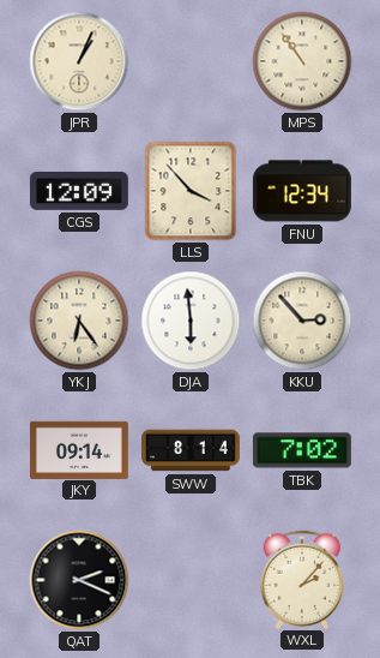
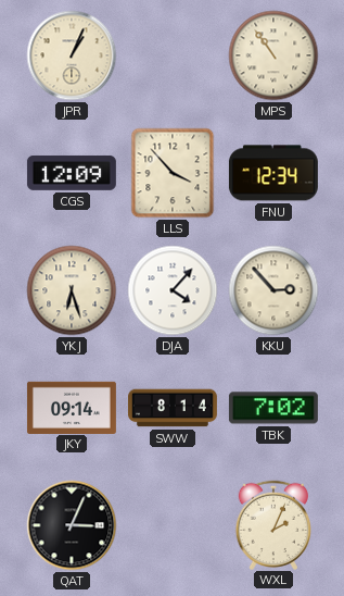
YKJ: 6:24 -> 6:27 (72, 290)
DJA: 5:59 -> 4:07 (173, 290)
QAT: 2:19 -> 3:04 (72, 525)
WXL: 2:07 -> 2:04 (272, 524)
